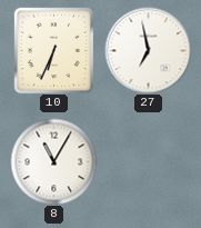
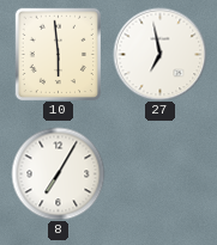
10: 6:34 -> 5:59 (58, 54)
8: 11:05 -> 7:05 (58, 173)
